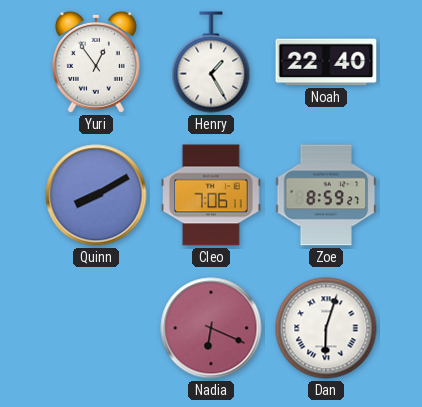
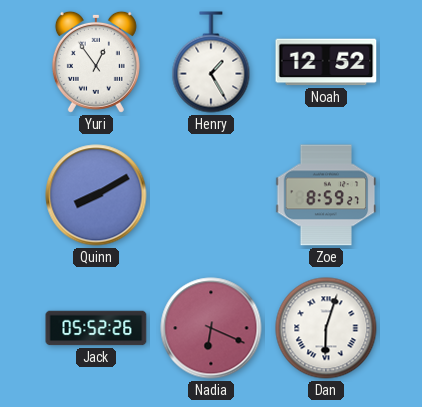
Noah: 22:40 -> 12:52 (326, 62)
Cleo: 7:06 -> none (211, 195)
Jack: none -> 05:52 (96, 328)
